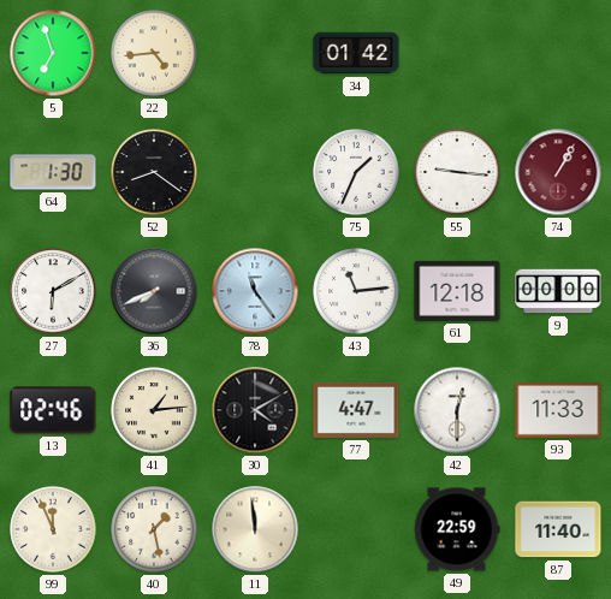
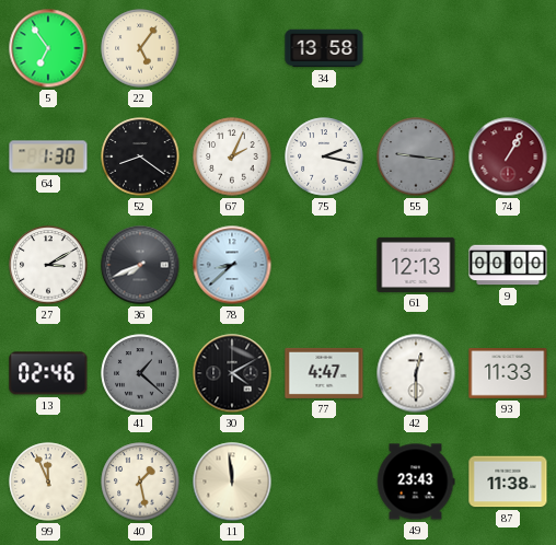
5: 6:57 -> 6:54 (48, 48)
22: 4:44 -> 5:06 (140, 48)
34: 01:42 -> 13:58 (324, 48)
67: none -> 2:04 (232, 156)
75: 1:34 -> 2:17 (324, 156)
55 dial: white -> grey (416, 156)
27: 6:10 -> 3:10 (48, 265)
78: 11:24 -> 8:38 (232, 265)
43: 11:14 -> none (356, 291)
61: 12:18 -> 12:13 (416, 265)
41: 1:14 -> 1:22 (140, 373)
41 dial: cream -> grey (140, 373)
49: 22:59 -> 23:43 (416, 482)
87: 11:40 -> 11:38 (508, 482)
